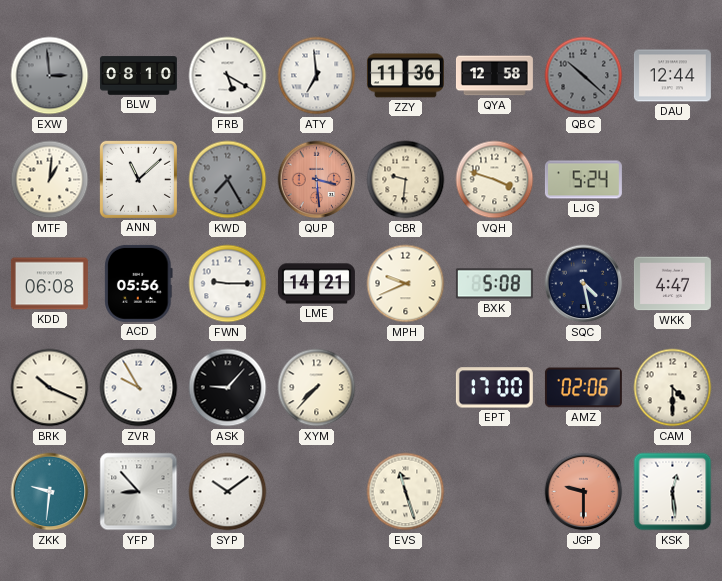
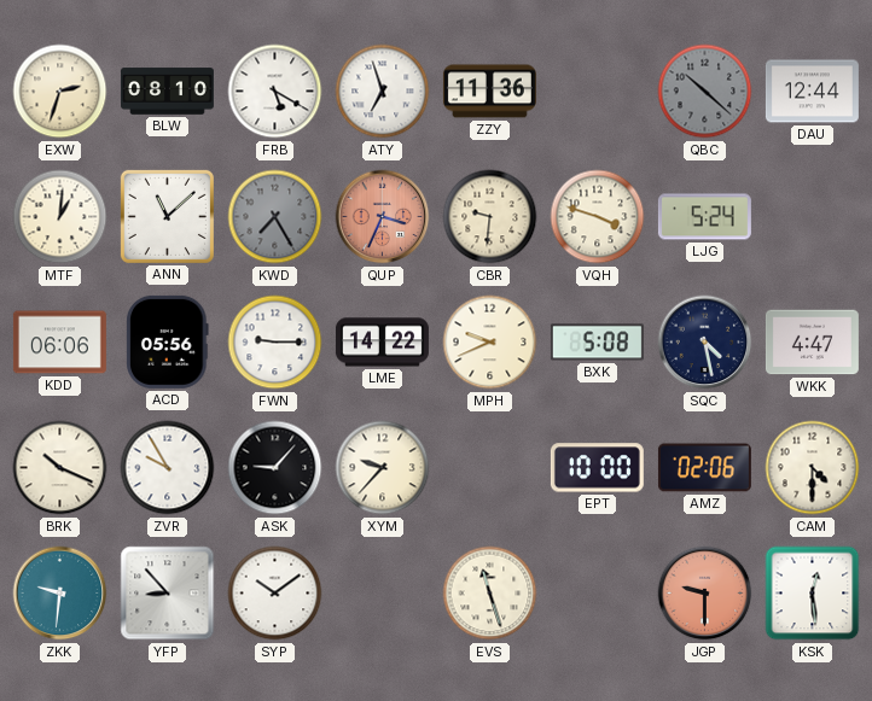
EXW: 2:59 -> 2:33 (60, 92)
EXW dial: grey -> cream (60, 92)
ATY: 6:59 -> 6:57 (383, 92)
QYA: 12:58 -> none (494, 76)
QUP: 3:29 -> 3:34 (383, 217)
KDD: 06:08 -> 06:06 (59, 343)
LME: 14:21 -> 14:22 (382, 343)
XYM: 7:37 -> 9:37 (383, 468)
EPT: 17:00 -> 10:00 (597, 468)
